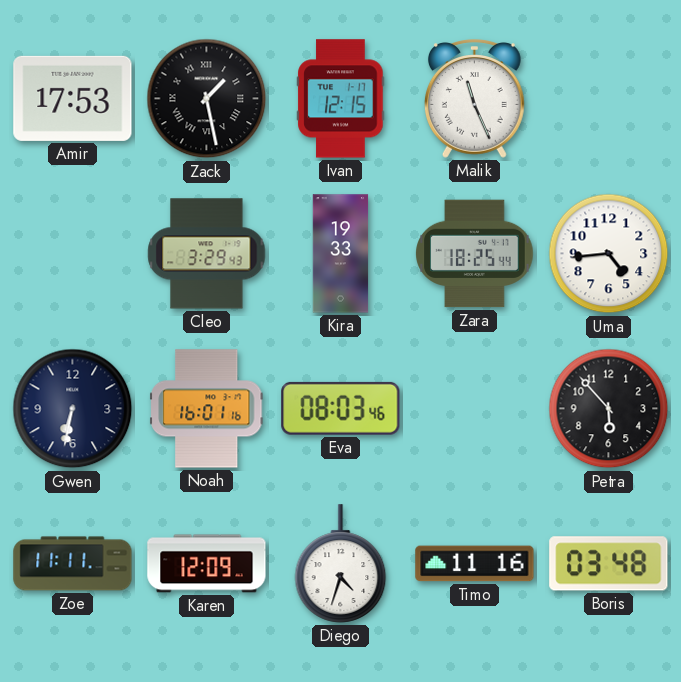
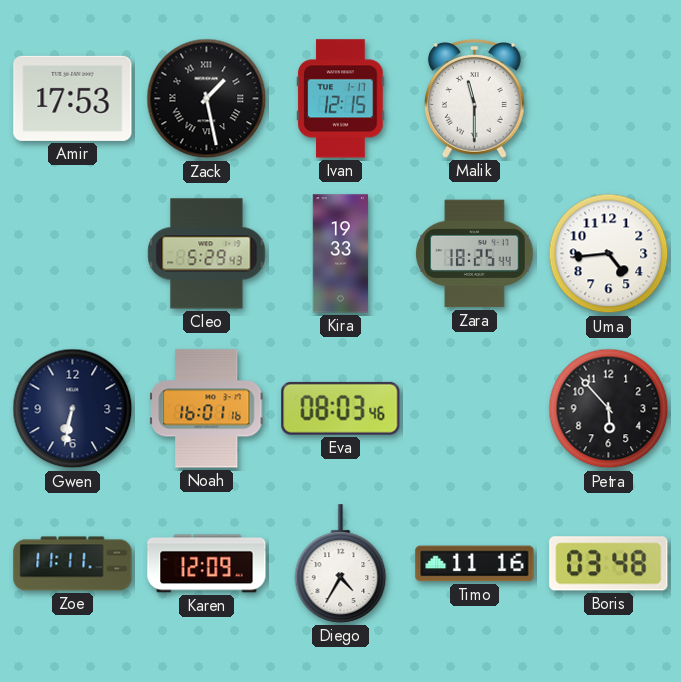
Malik: 11:26 -> 11:30 (474, 99)
Cleo: 3:29 -> 5:29 (207, 254)
Diego: 4:33 -> 4:35 (341, 564)
